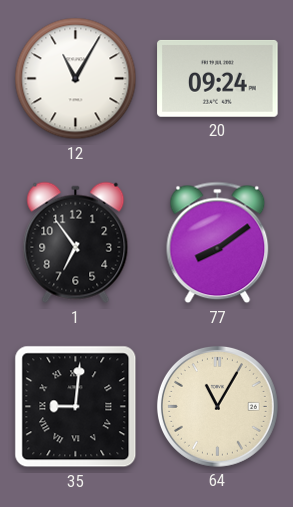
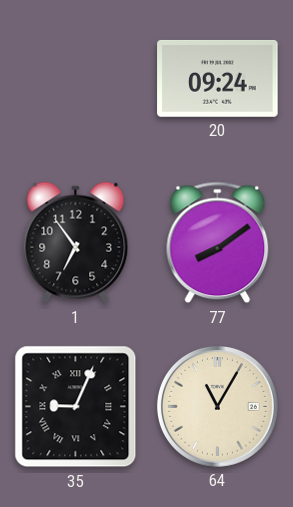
12: 11:05 -> none (76, 79)
35: 9:01 -> 9:04 (76, 407)
